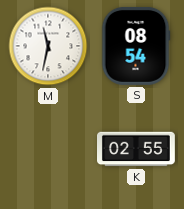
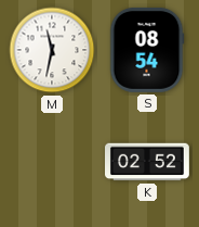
K: 02:55 -> 02:52 (148, 162)
